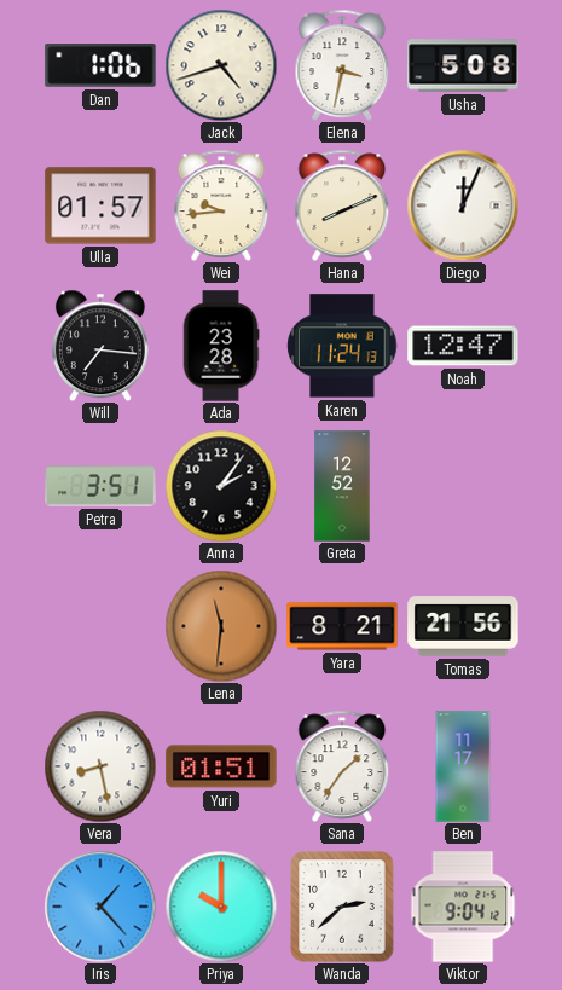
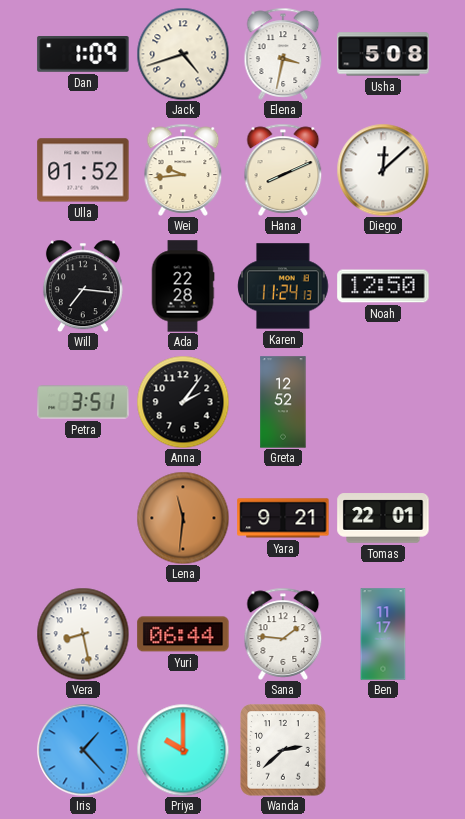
Dan: 1:06 -> 1:09 (83, 55)
Ulla: 01:57 -> 01:52 (83, 170)
Diego: 12:04 -> 12:08 (383, 170)
Ada: 23:28 -> 22:28 (183, 286)
Noah: 12:47 -> 12:50 (383, 286)
Yara: 8:21 -> 9:21 (283, 518)
Tomas: 21:56 -> 22:01 (383, 518)
Yuri: 01:51 -> 06:44 (183, 634)
Sana: 1:36 -> 1:46 (283, 634)
Viktor: 9:04 -> none (463, 907)
